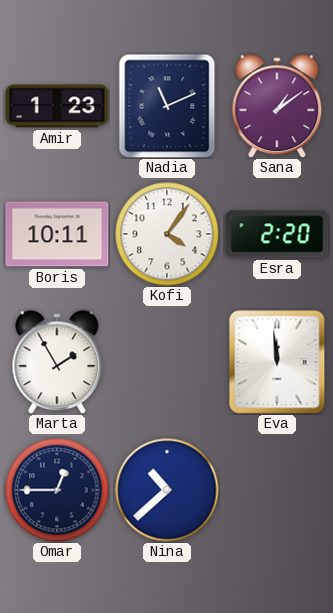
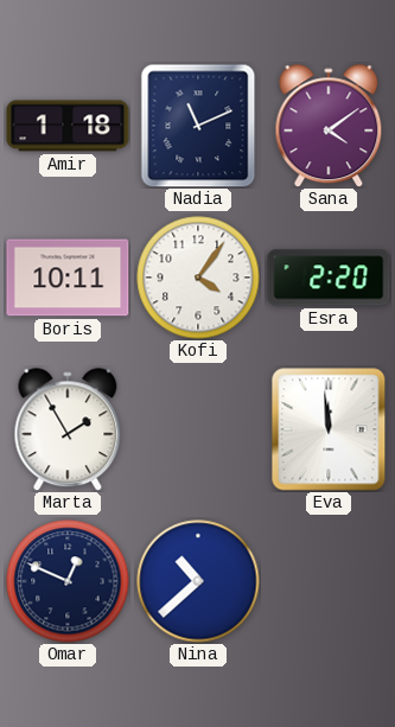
Amir: 1:23 -> 1:18 (68, 126)
Sana: 1:09 -> 4:09 (329, 126)
Omar: 12:45 -> 12:49 (68, 581)
